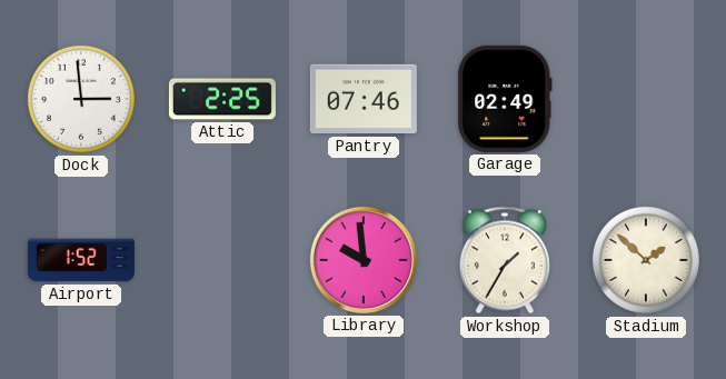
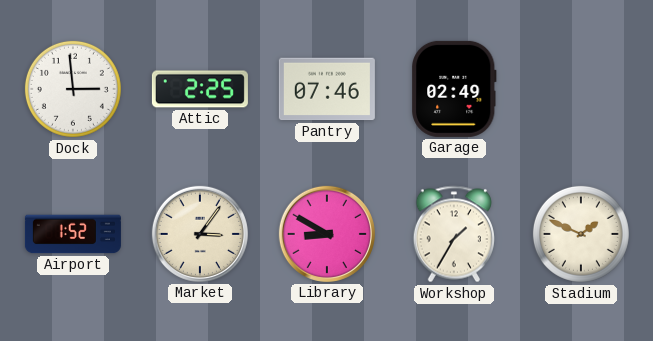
Market: none -> 3:06 (200, 234)
Library: 9:59 -> 8:50 (327, 234)
Stadium: 1:52 -> 1:49 (581, 234)
